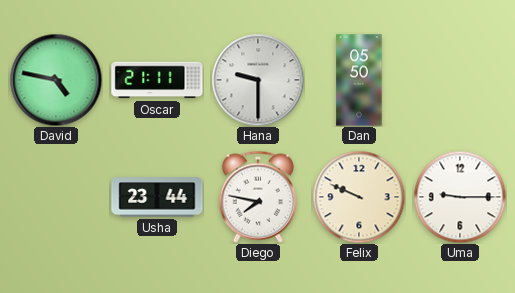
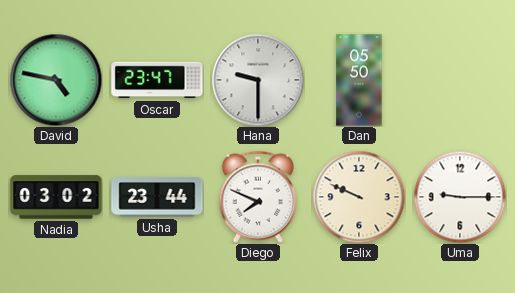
Oscar: 21:11 -> 23:47 (157, 80)
Nadia: none -> 03:02 (56, 197)
Diego: 7:47 -> 7:49 (257, 197)
